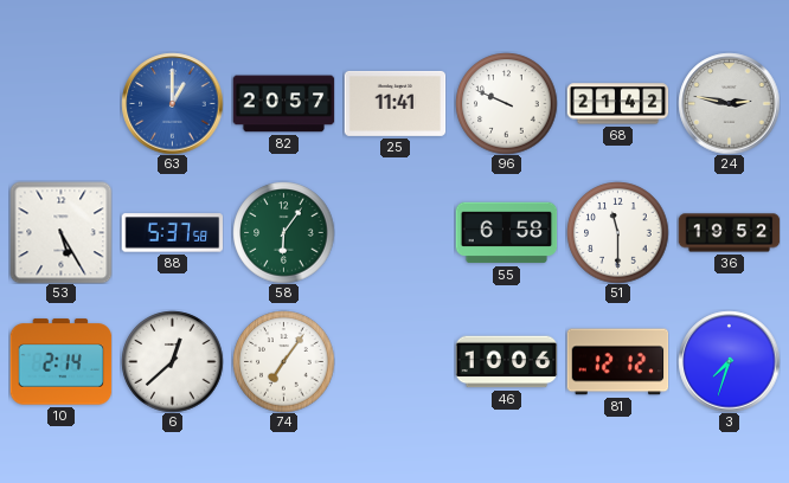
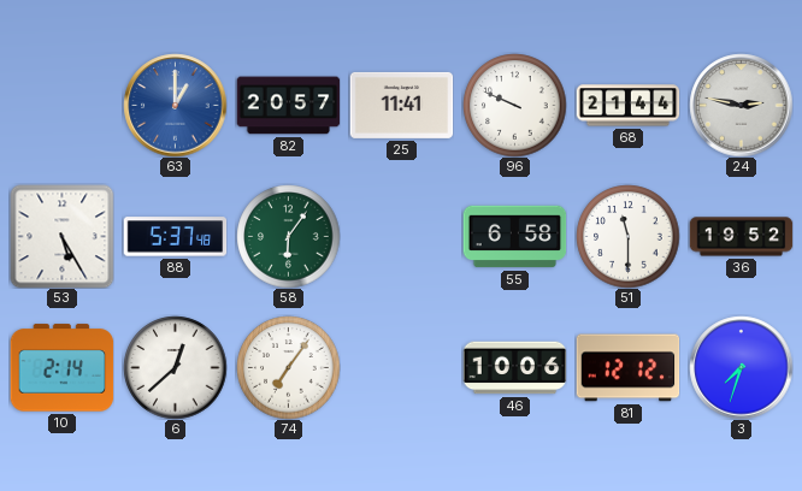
68: 21:42 -> 21:44 (627, 106)
88: 5:37:58 -> 5:37:48 (175, 237)
